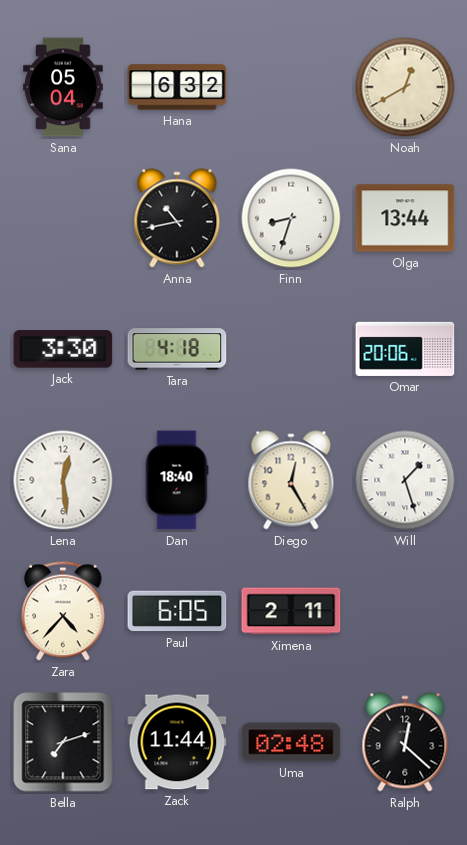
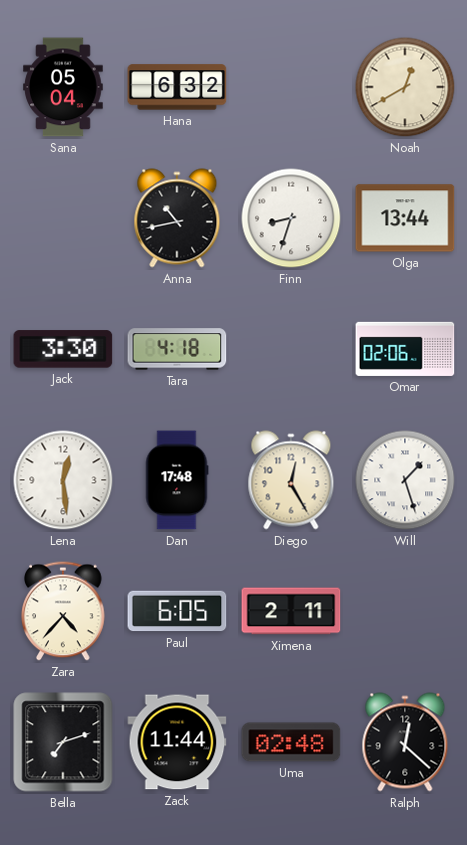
Omar: 20:06 -> 02:06 (405, 349)
Dan: 18:40 -> 17:48 (177, 480)
